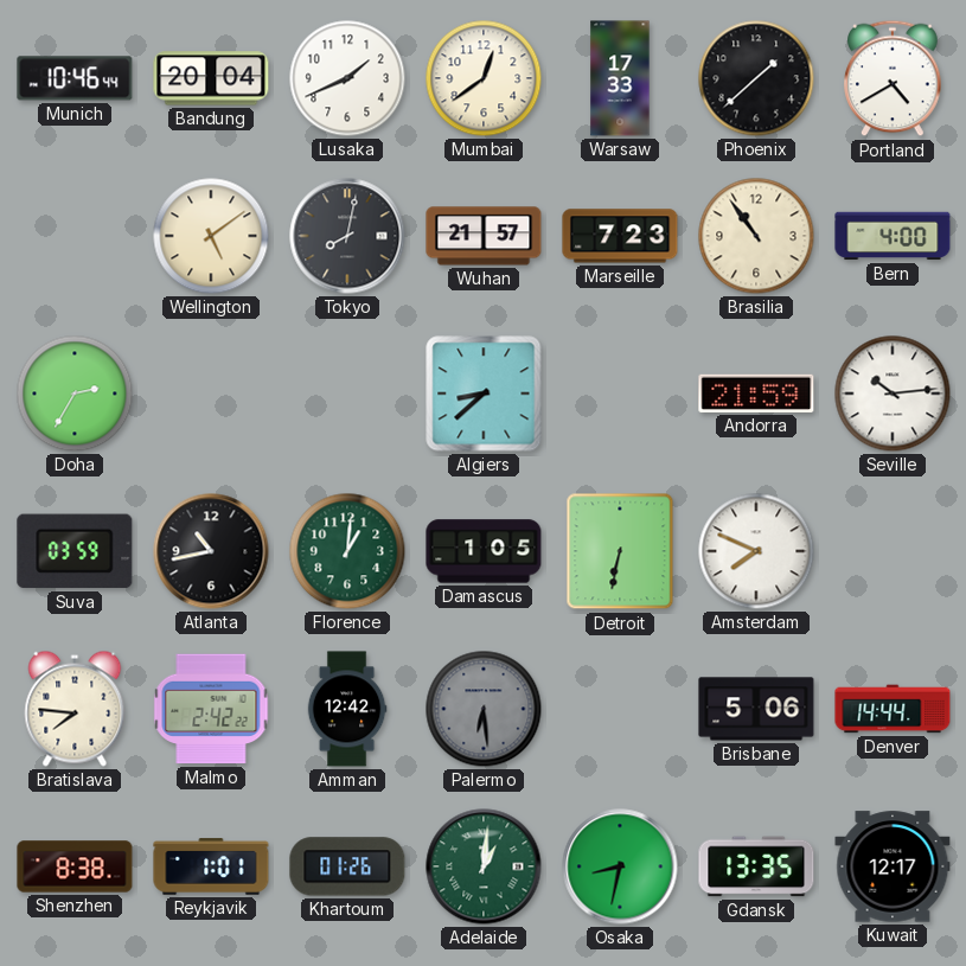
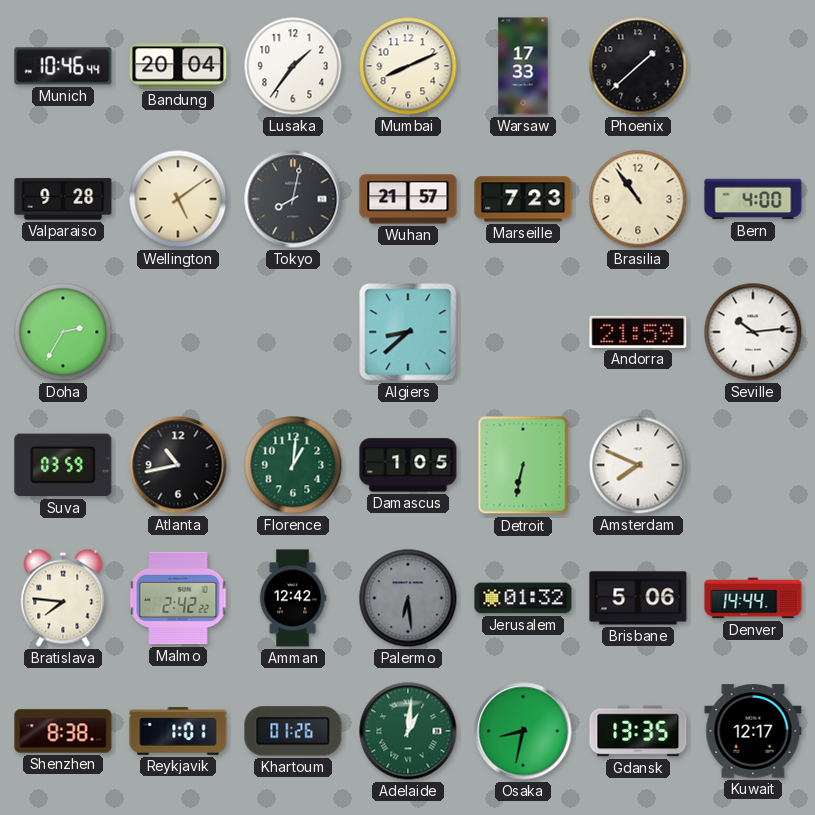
Lusaka: 1:41 -> 1:36 (293, 66)
Mumbai: 12:39 -> 8:11 (408, 66)
Portland: 4:40 -> none (893, 78)
Valparaiso: none -> 9:28 (63, 199)
Jerusalem: none -> 01:32 (523, 598)
